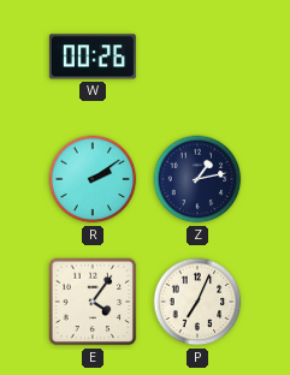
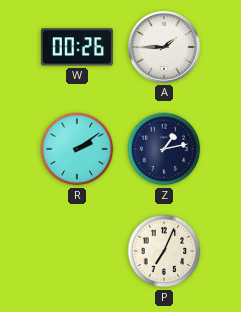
A: none -> 1:45 (164, 47)
E: 4:06 -> none (93, 302)
